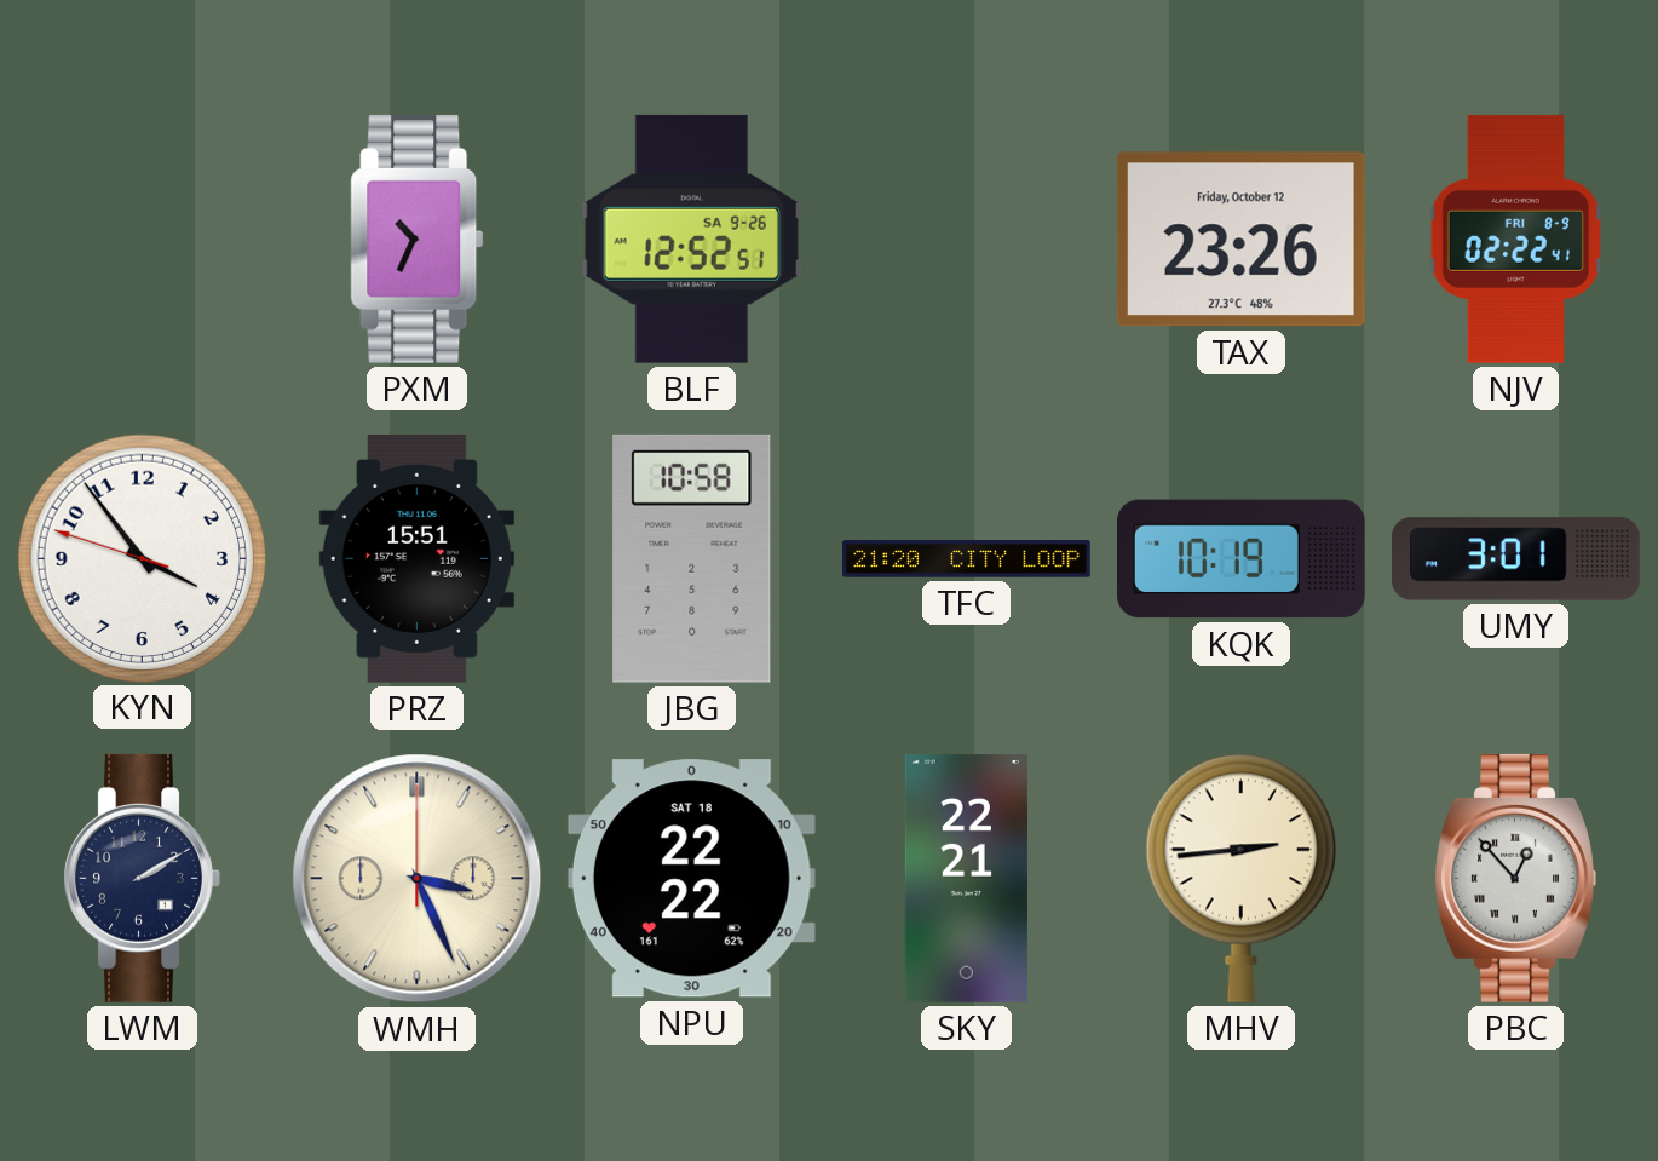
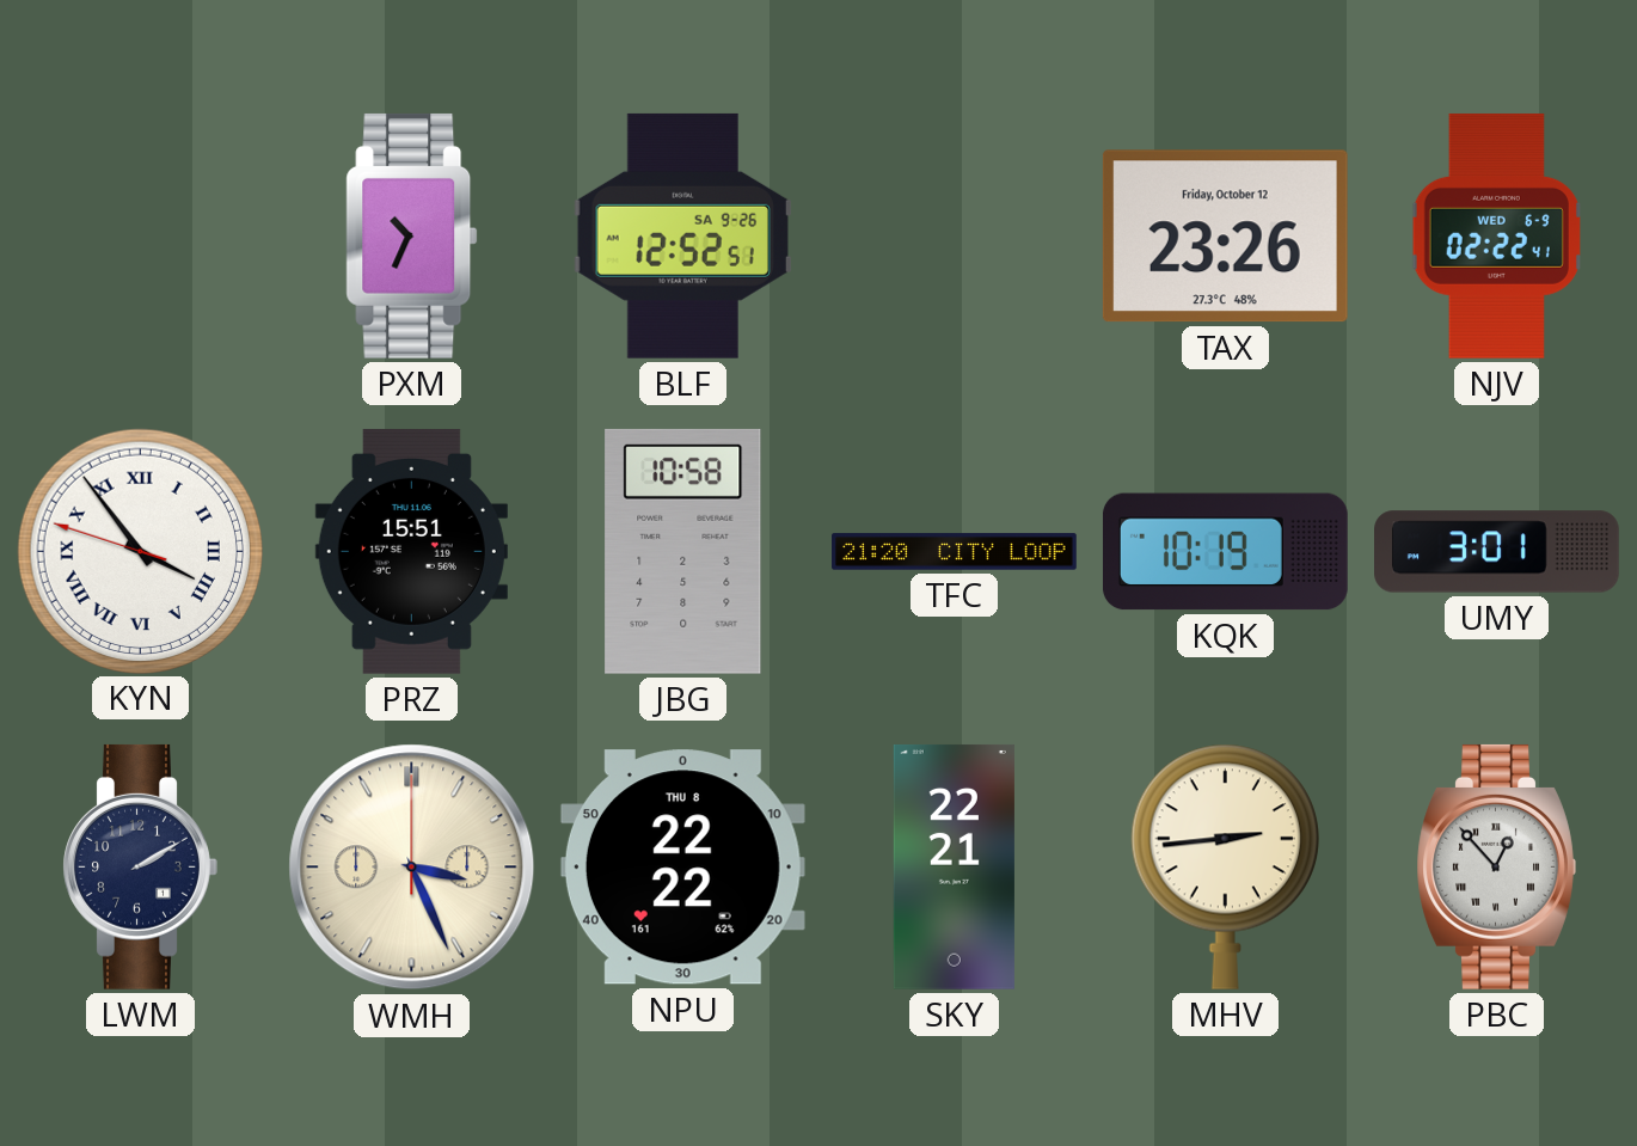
NJV date: FRI 8-9 -> WED 6-9 (1496, 235)
KYN numerals: Arabic -> Roman (140, 551)
NPU date: SAT 18 -> THU 8 (682, 868)
